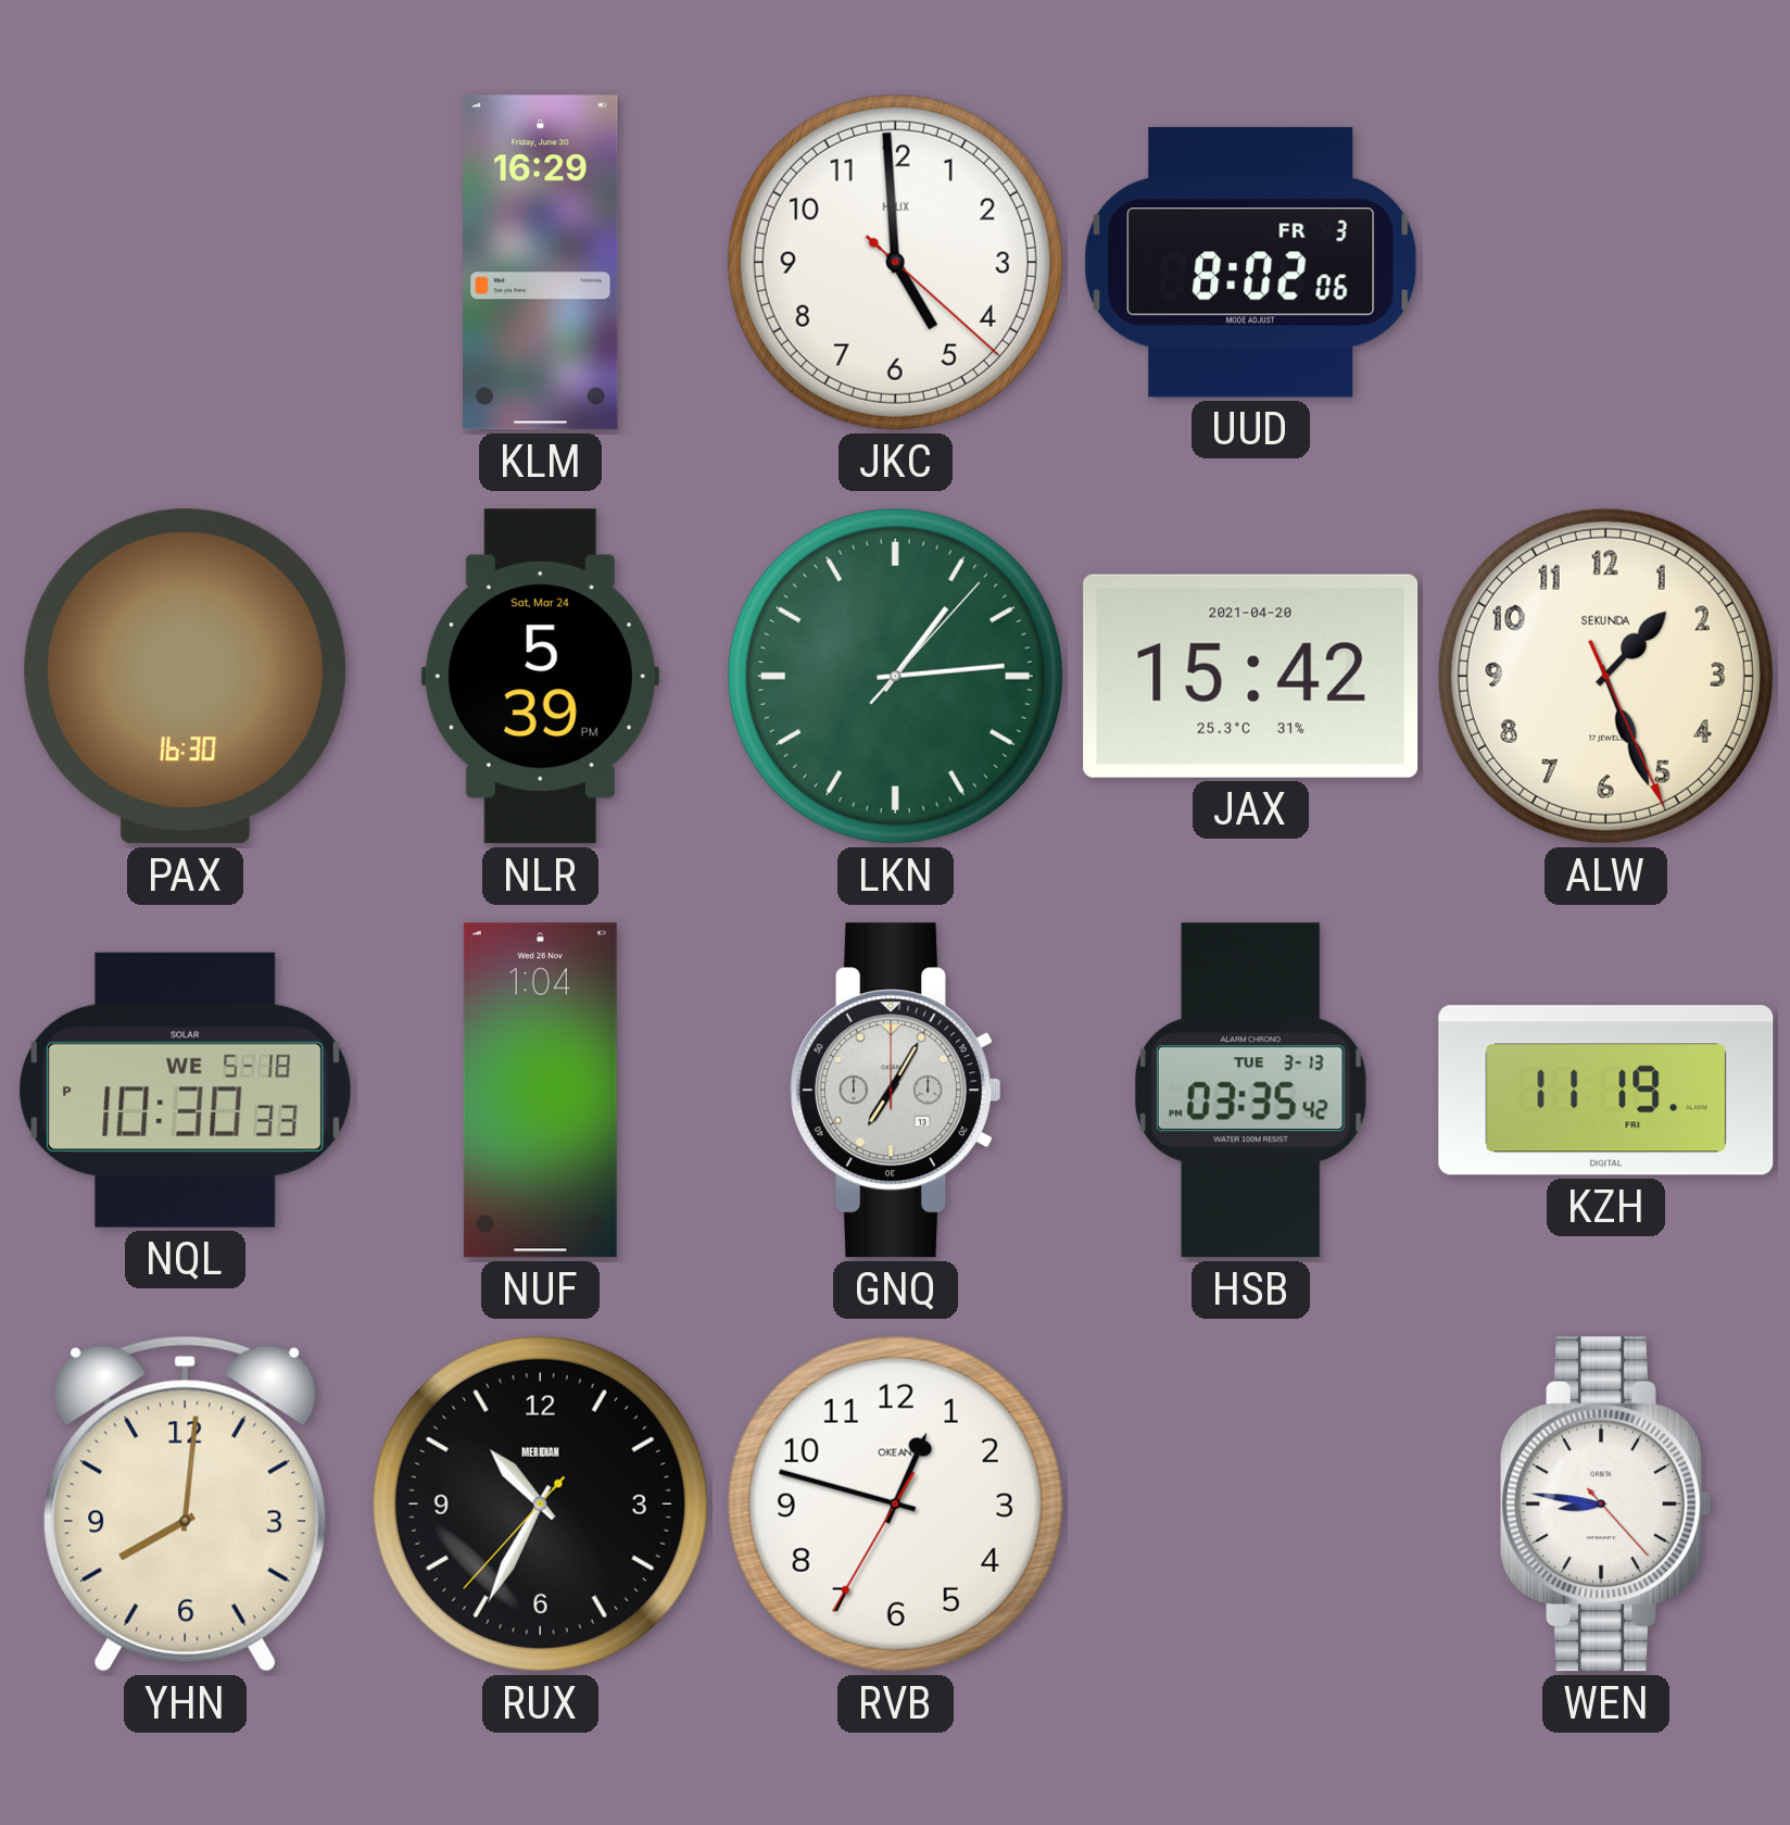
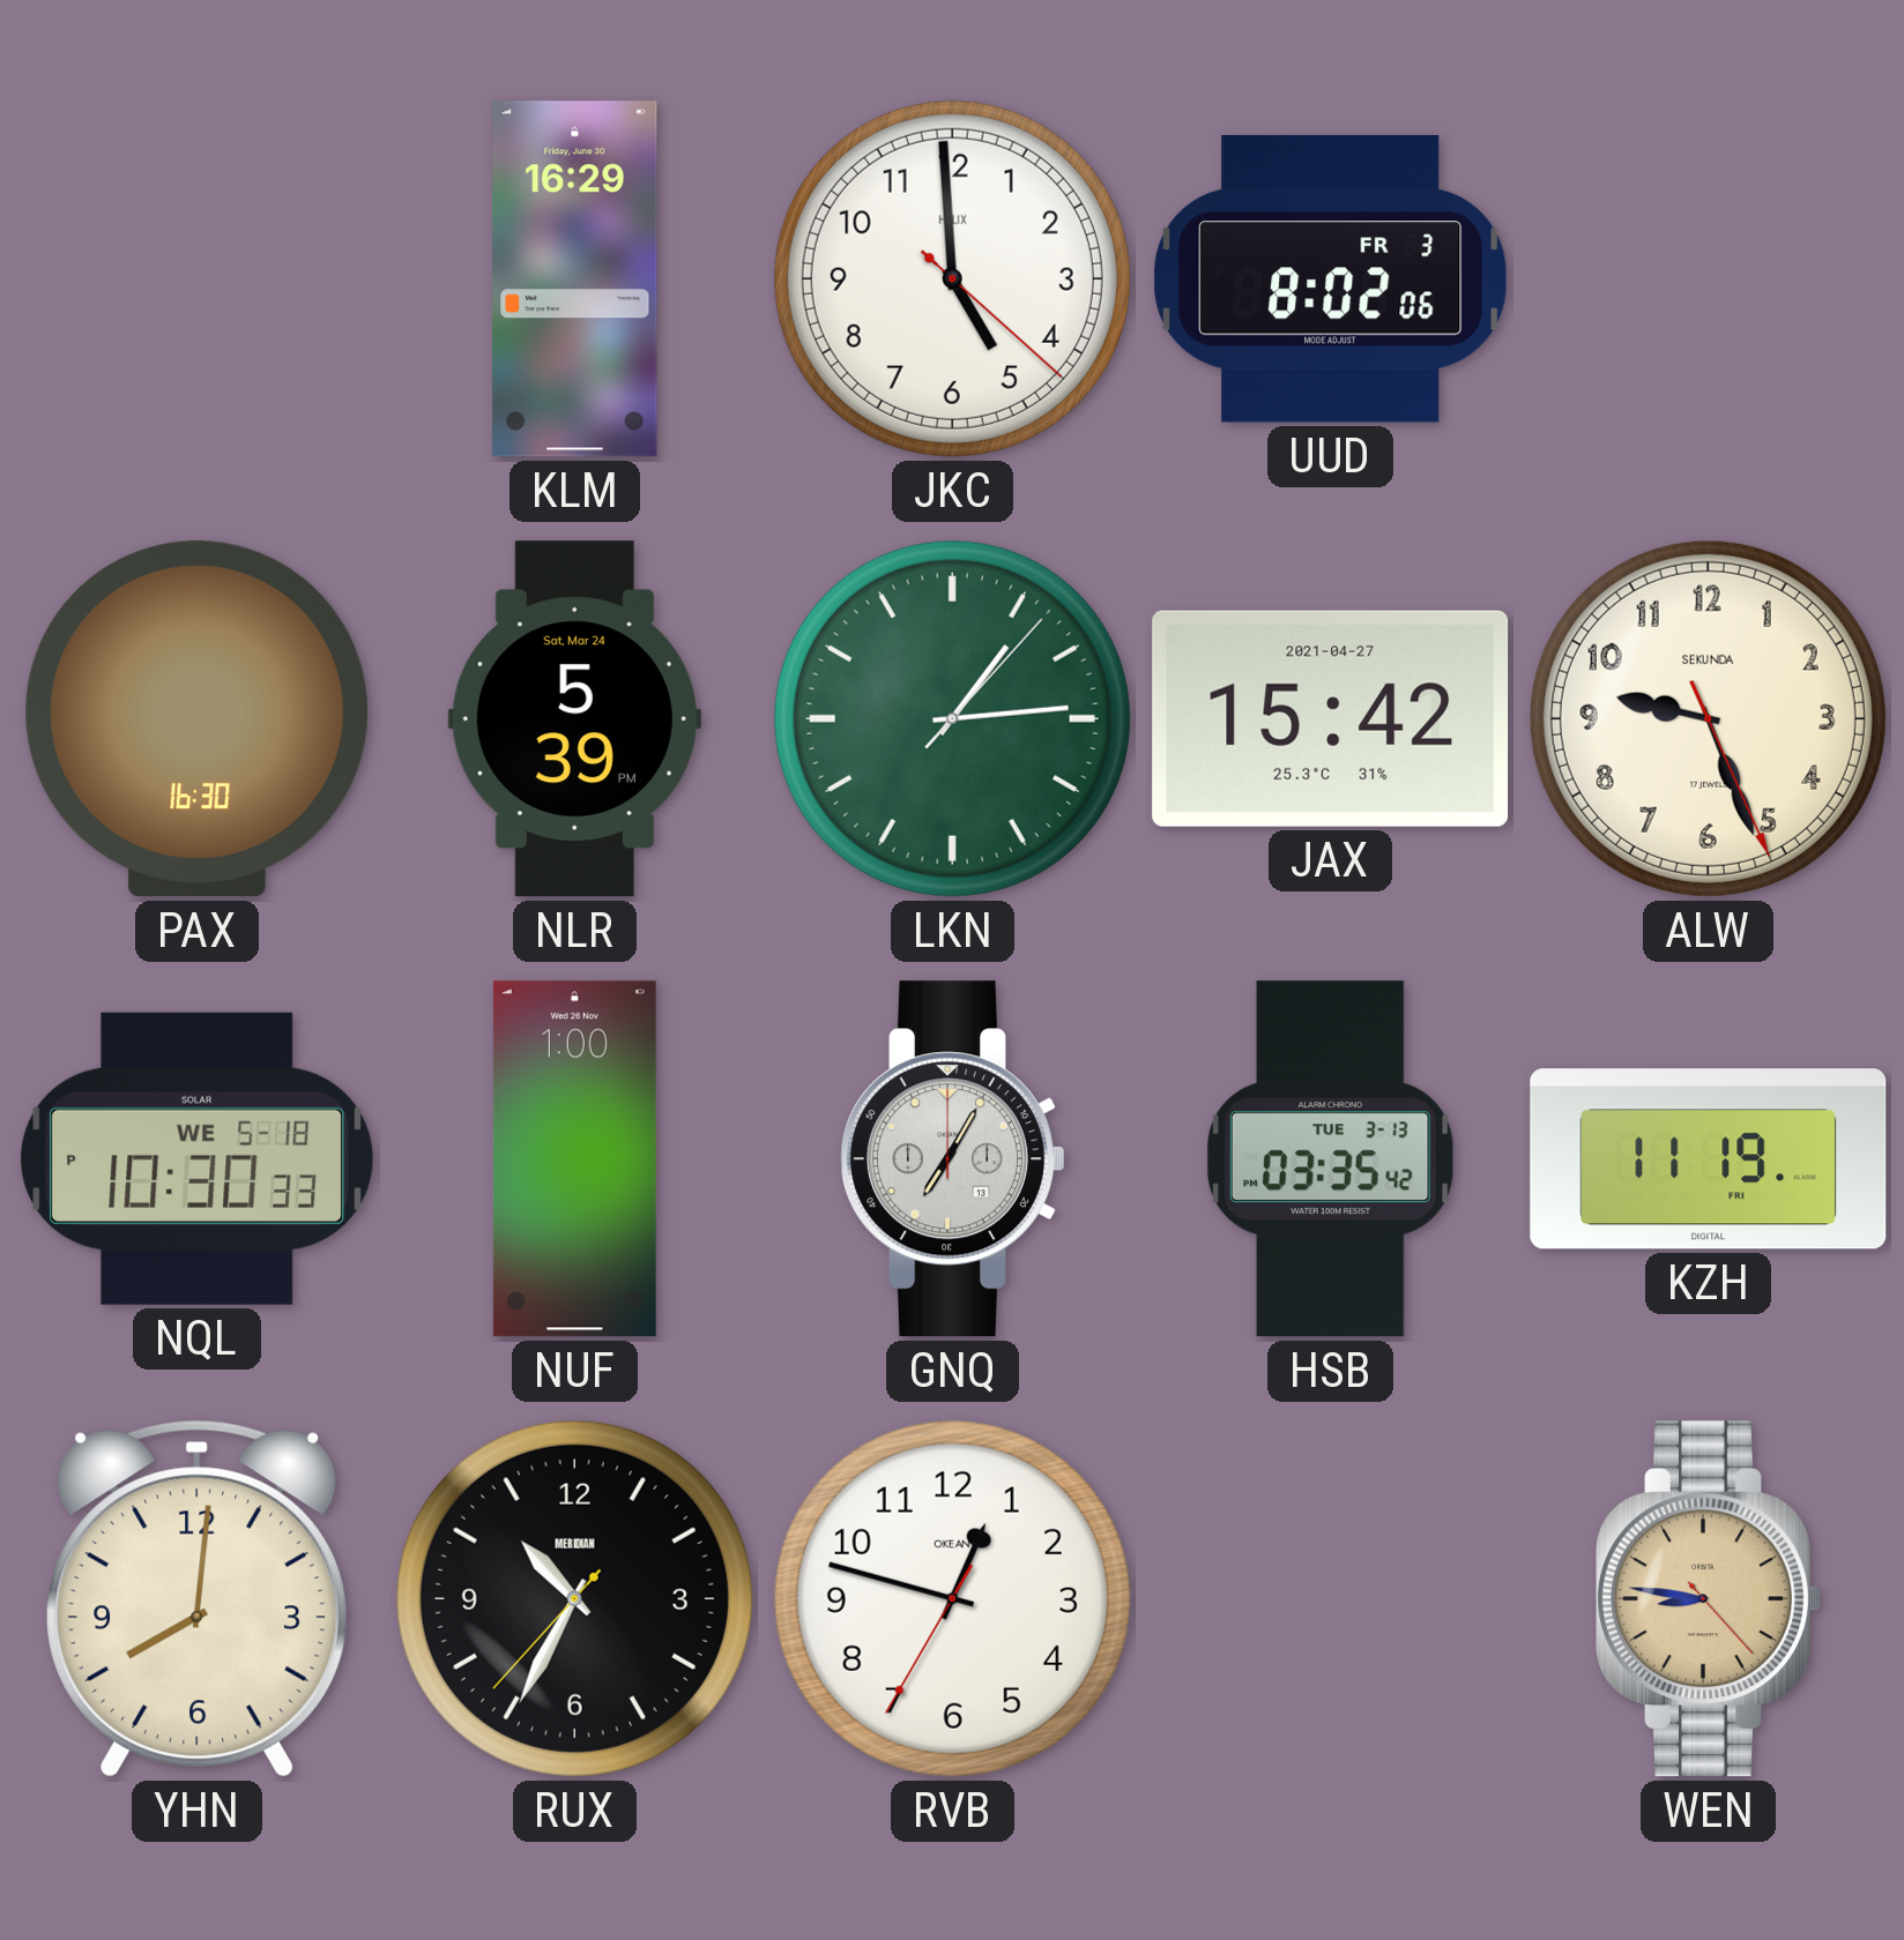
JAX date: 2021-04-20 -> 2021-04-27 (1331, 718)
ALW: 1:26 -> 9:26 (1708, 718)
NUF: 1:04 -> 1:00 (574, 1159)
WEN dial: white -> champagne (1709, 1599)
